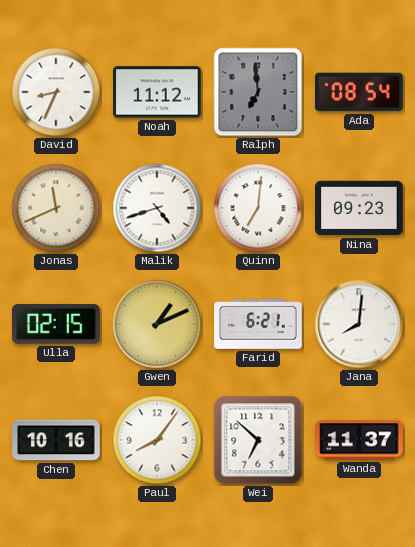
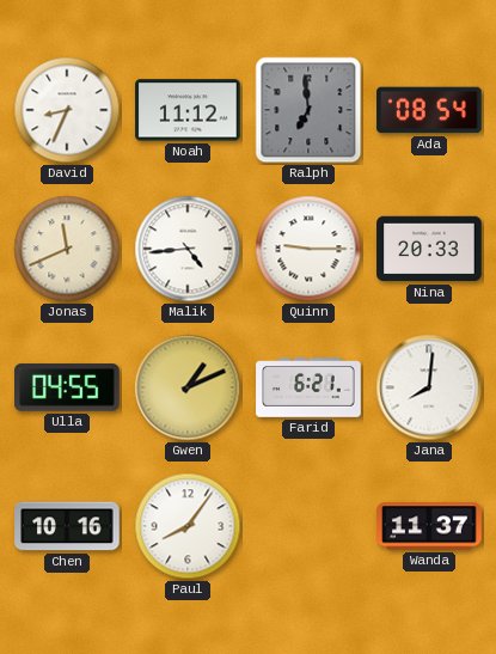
Malik: 4:42 -> 4:44 (188, 249)
Quinn: 7:01 -> 9:15 (308, 249)
Nina: 09:23 -> 20:33 (429, 249)
Ulla: 02:15 -> 04:55 (68, 387)
Wei: 6:52 -> none (258, 440)
